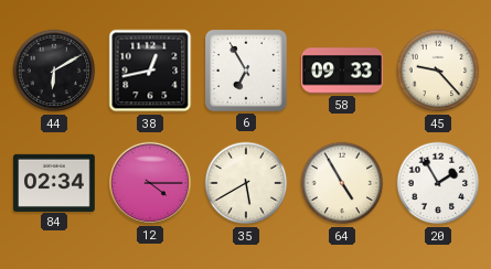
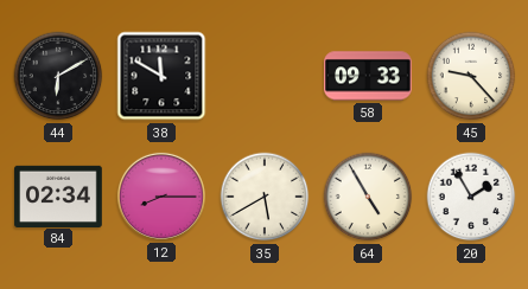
38: 12:43 -> 11:50 (161, 76)
6: 6:55 -> none (246, 71)
12: 4:15 -> 8:15 (161, 197)
